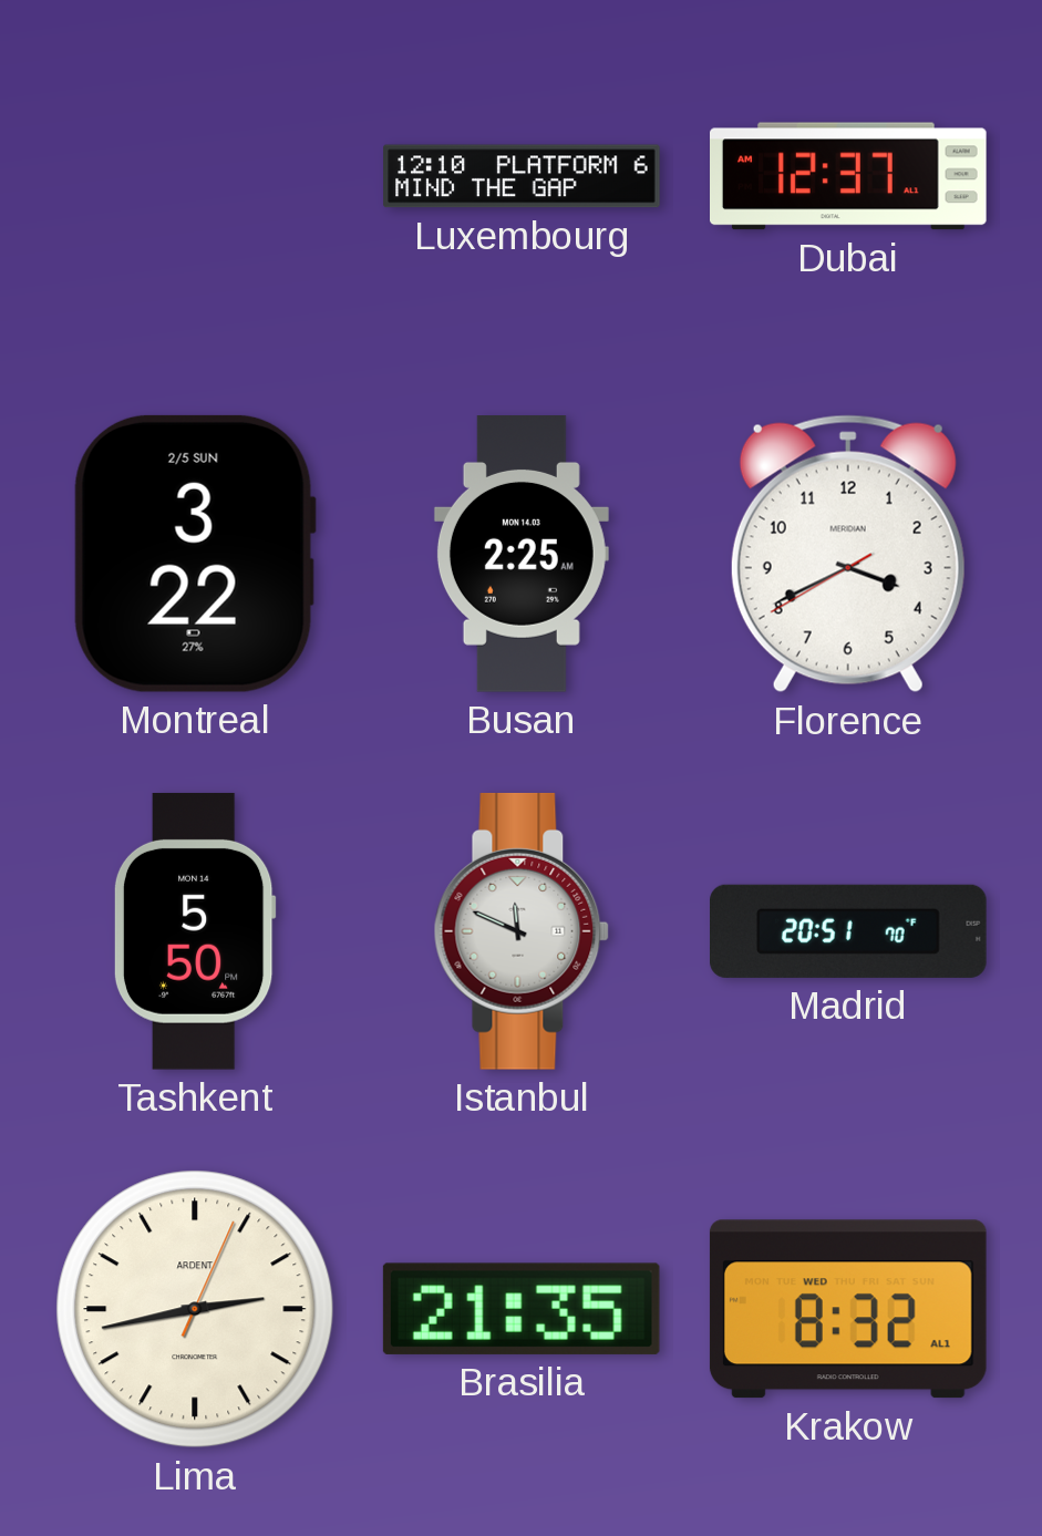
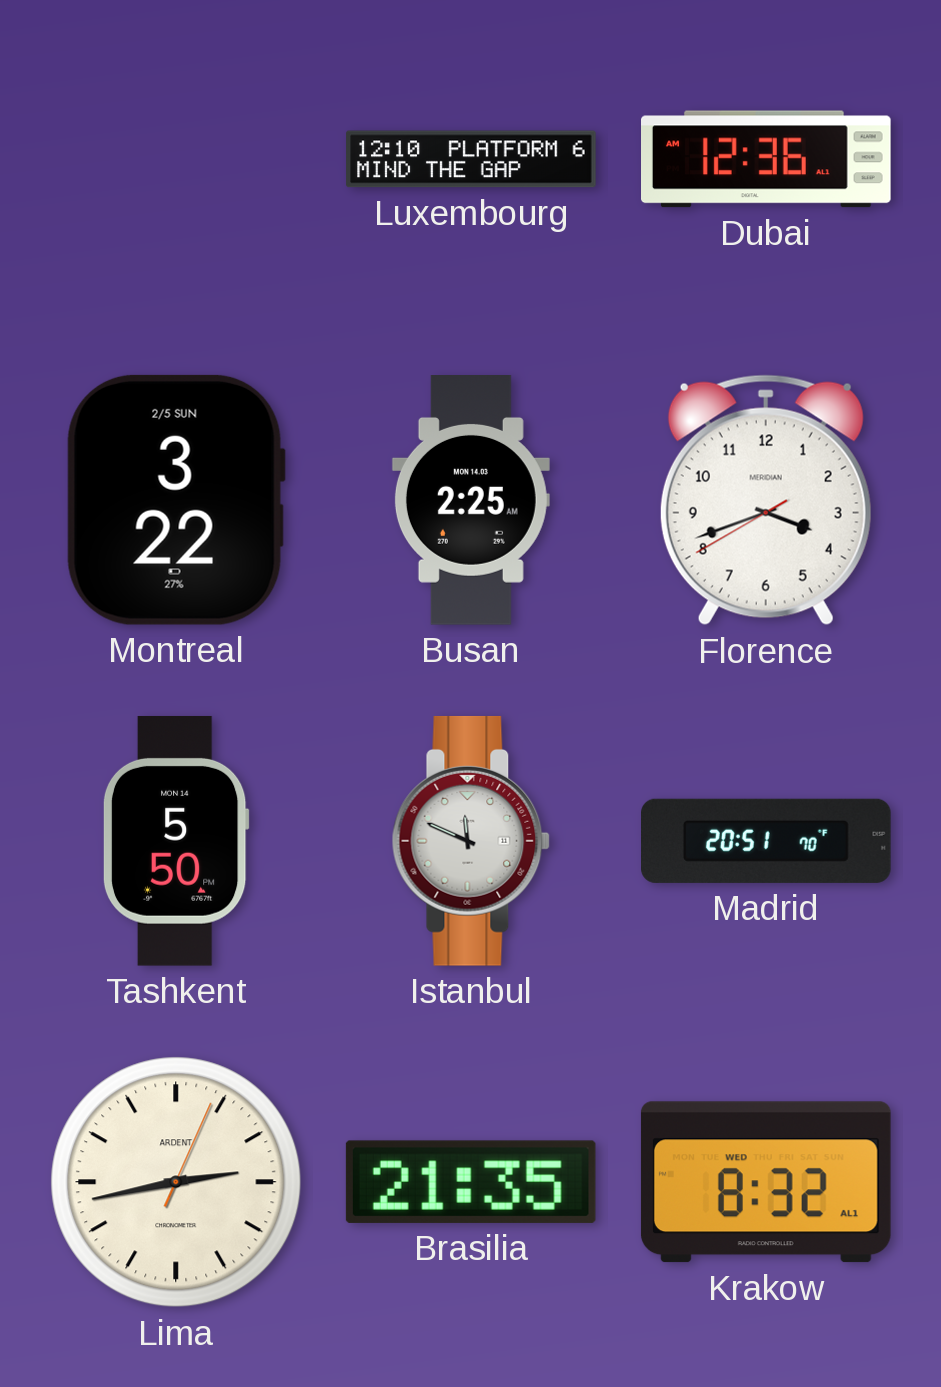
Dubai: 12:37 -> 12:36 (767, 159)
Florence: 3:40 -> 3:41 (766, 500)
